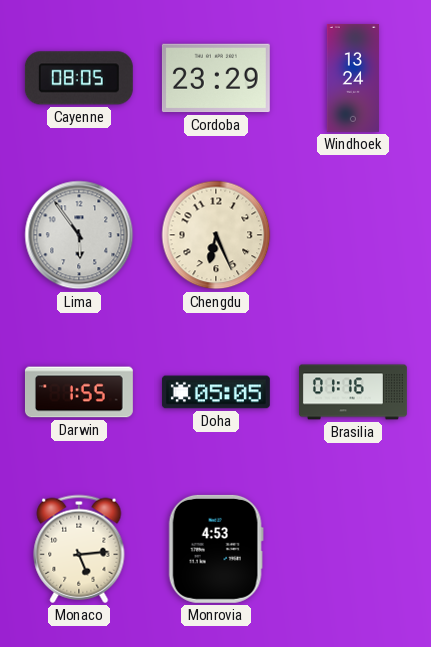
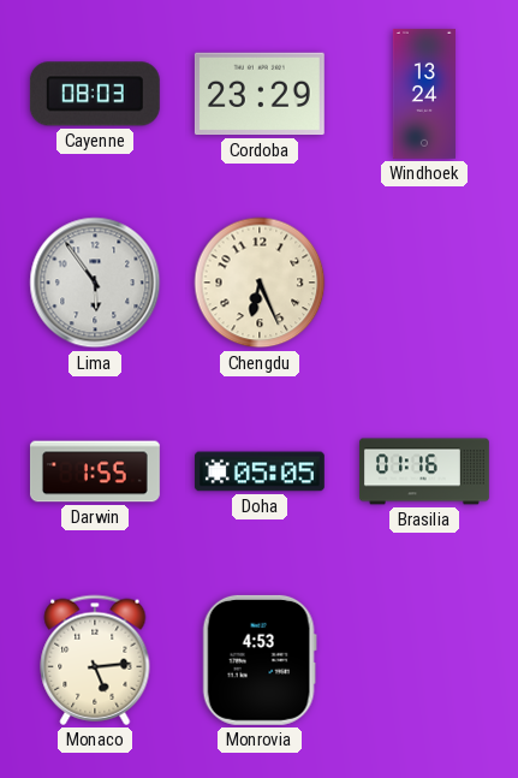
Cayenne: 08:05 -> 08:03 (95, 94)
